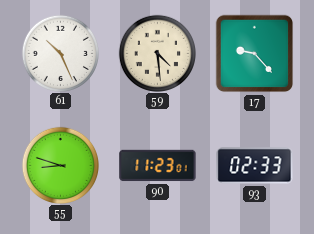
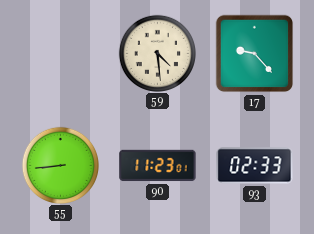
61: 10:26 -> none (60, 53)
55: 8:48 -> 8:44 (60, 165)
